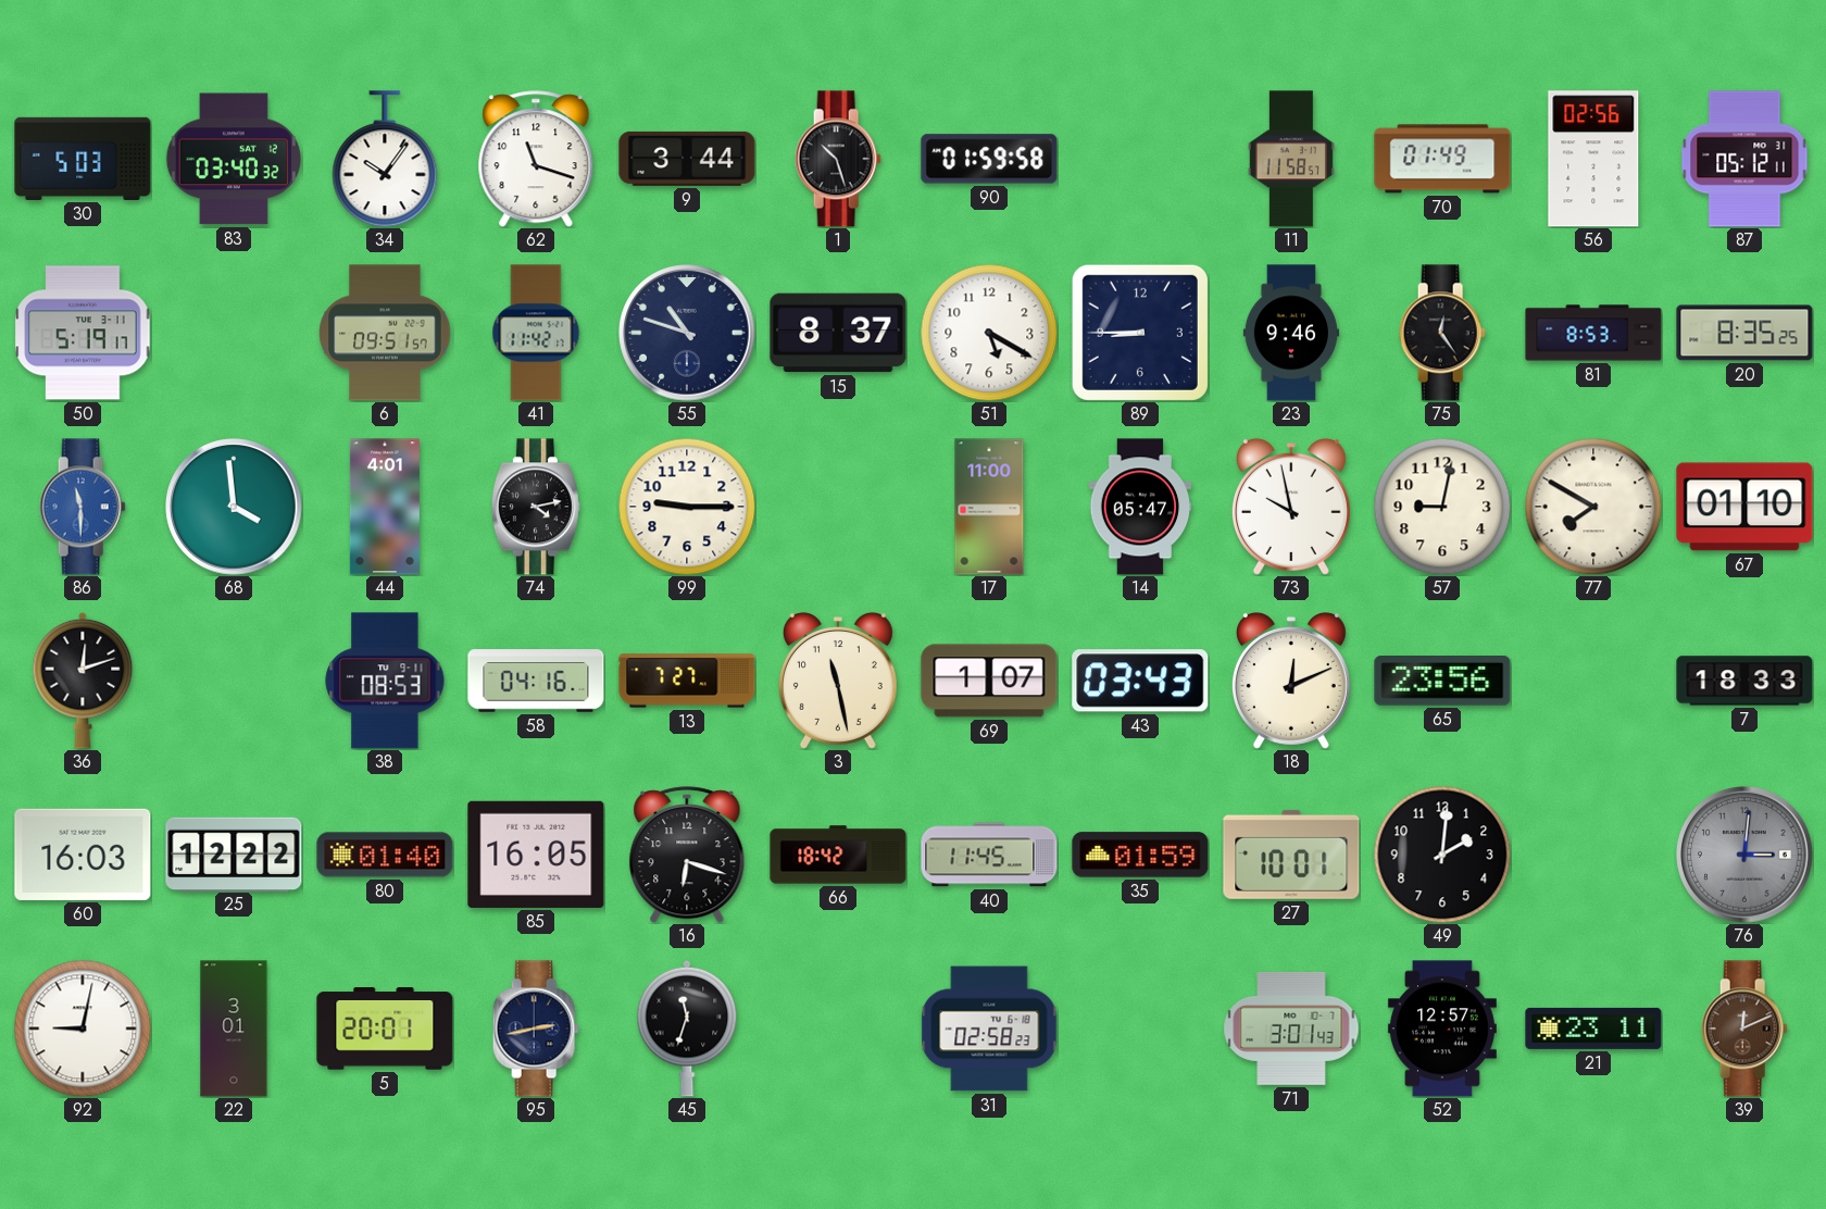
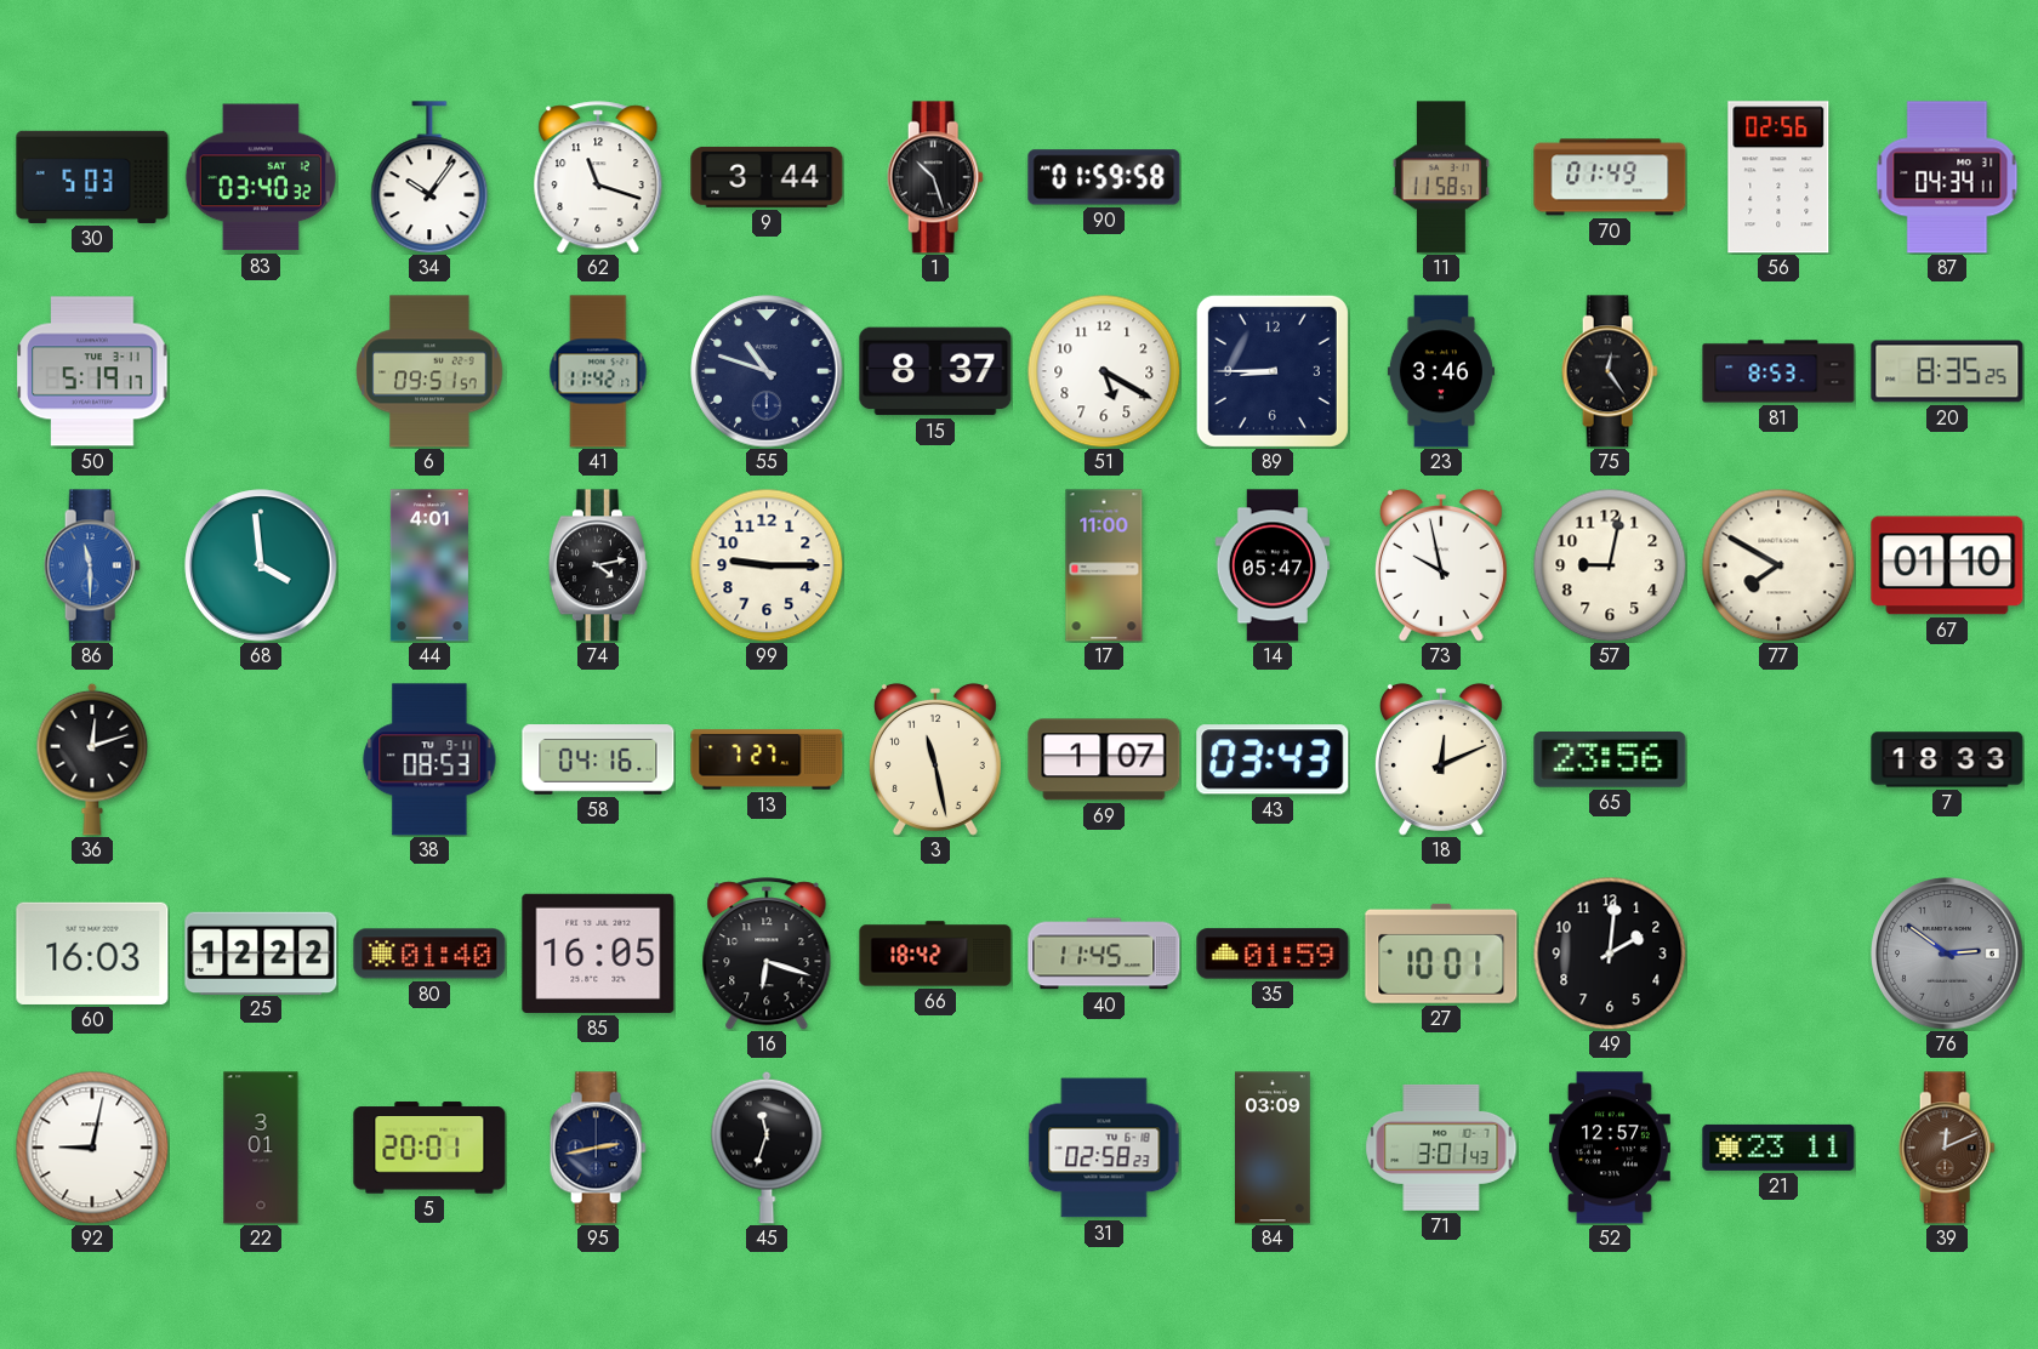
87: 05:12 -> 04:34 (1947, 177)
23: 9:46 -> 3:46 (1441, 371)
76: 3:01 -> 2:51 (1947, 954)
84: none -> 03:09 (1274, 1148)
